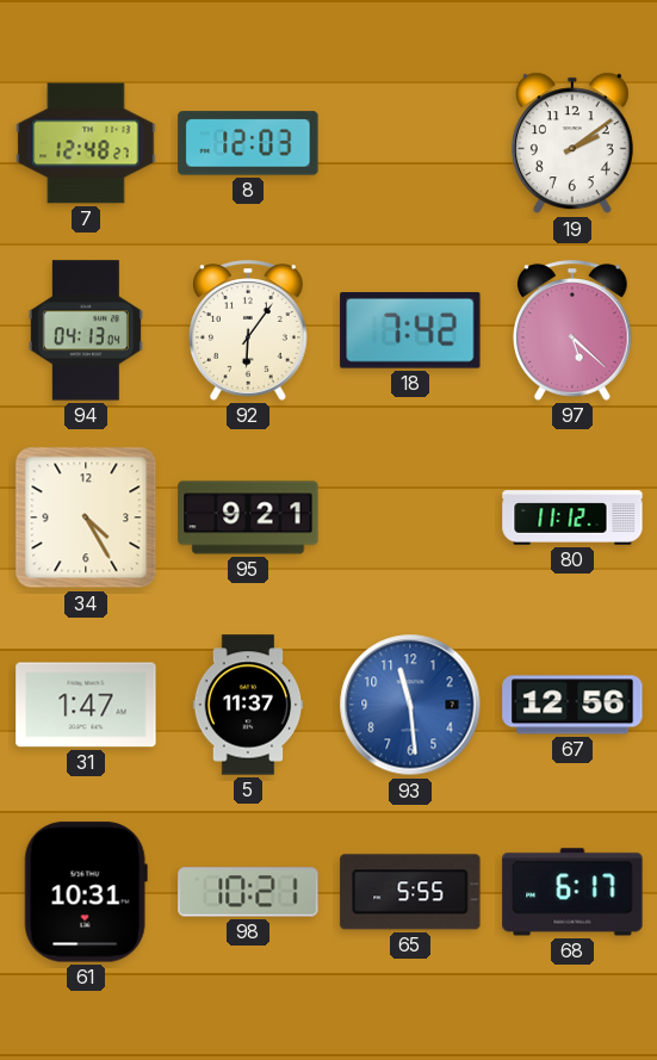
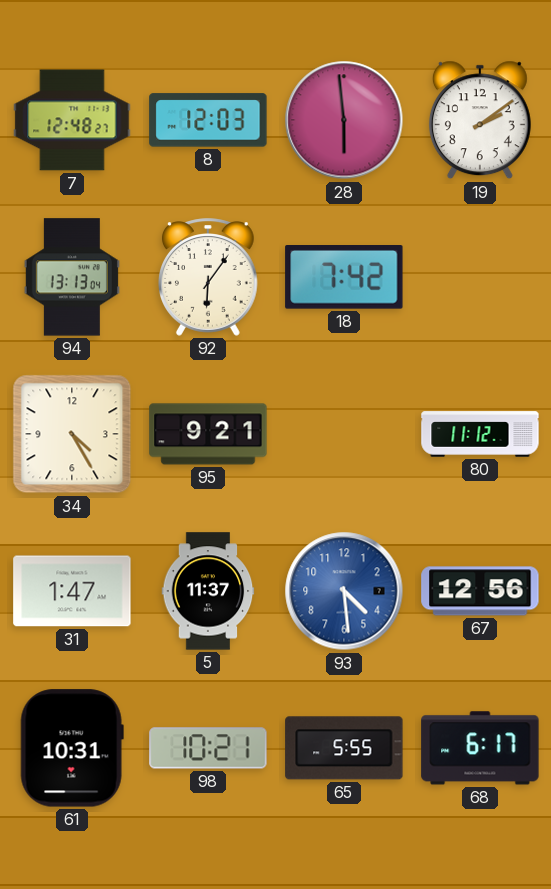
28: none -> 5:59 (344, 120)
94: 04:13 -> 13:13 (72, 277)
97: 5:22 -> none (574, 330)
93: 11:29 -> 4:29 (344, 591)
